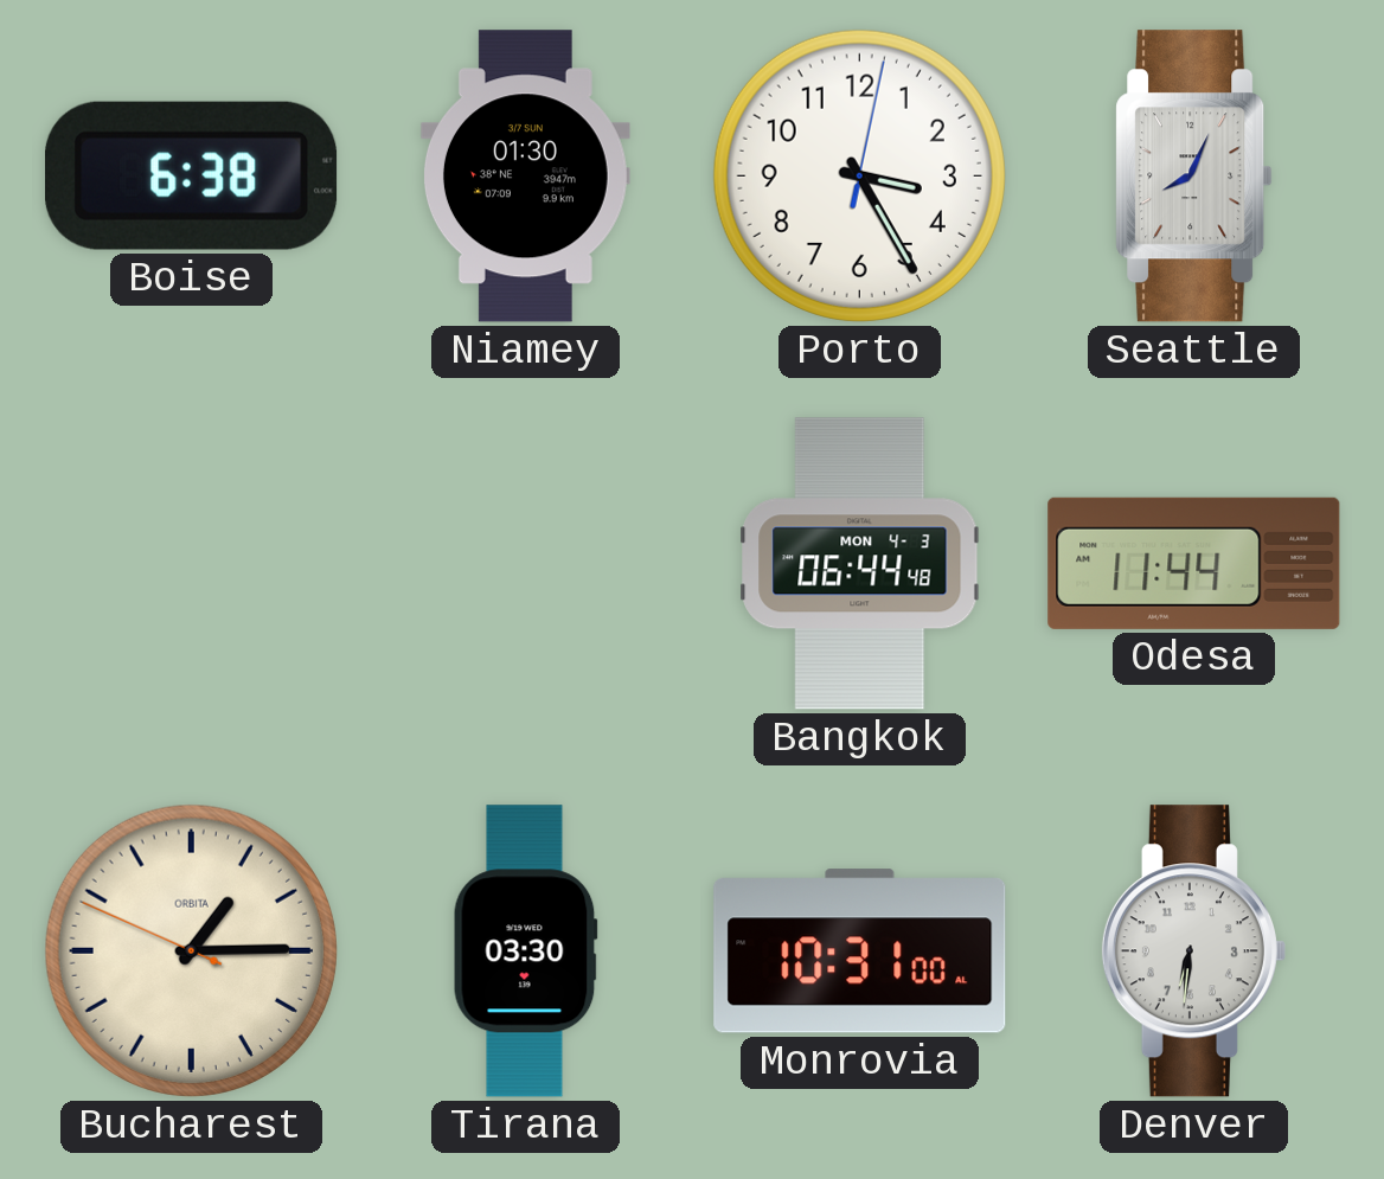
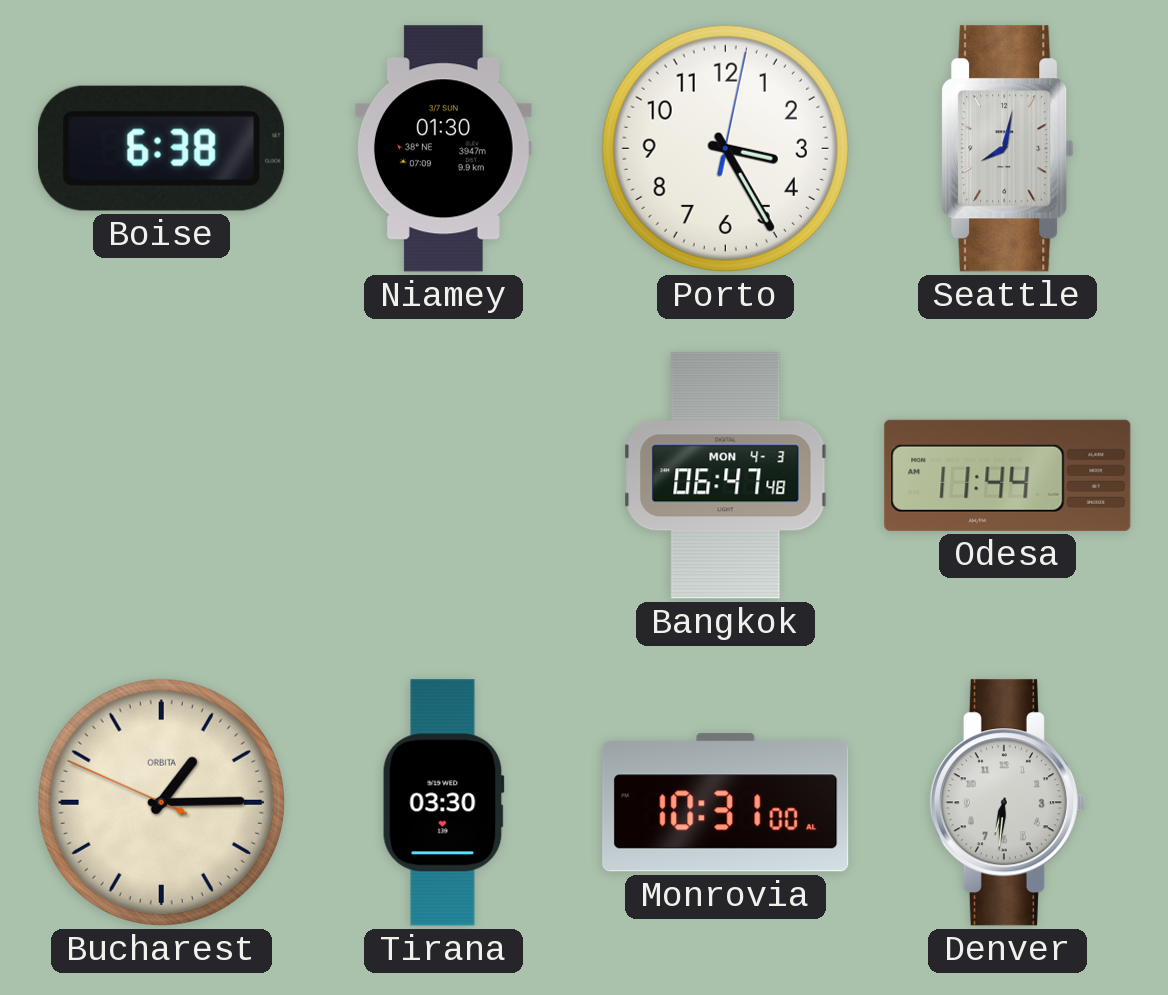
Seattle: 8:04 -> 8:02 (1008, 149)
Bangkok: 06:44 -> 06:47 (726, 476)
